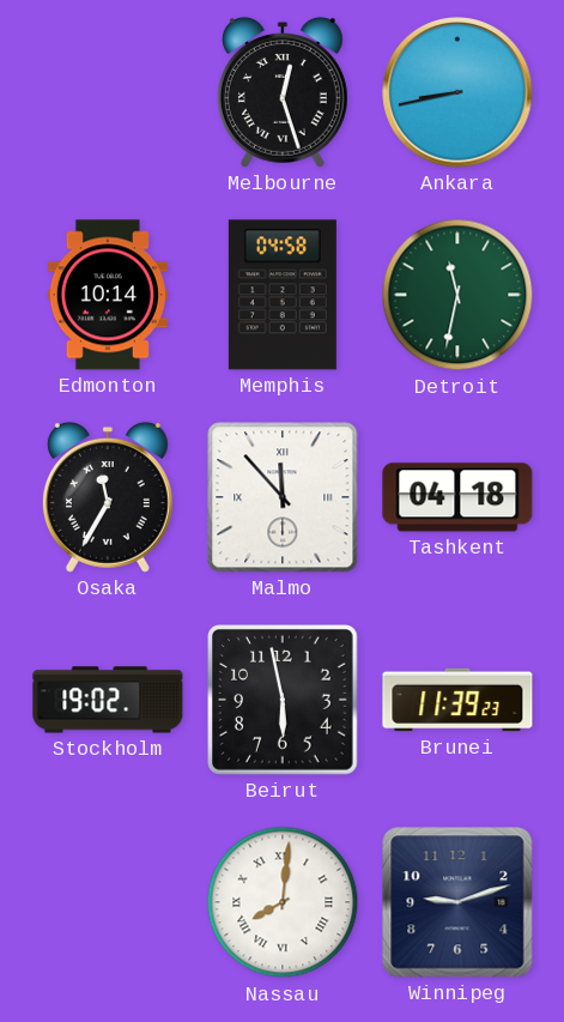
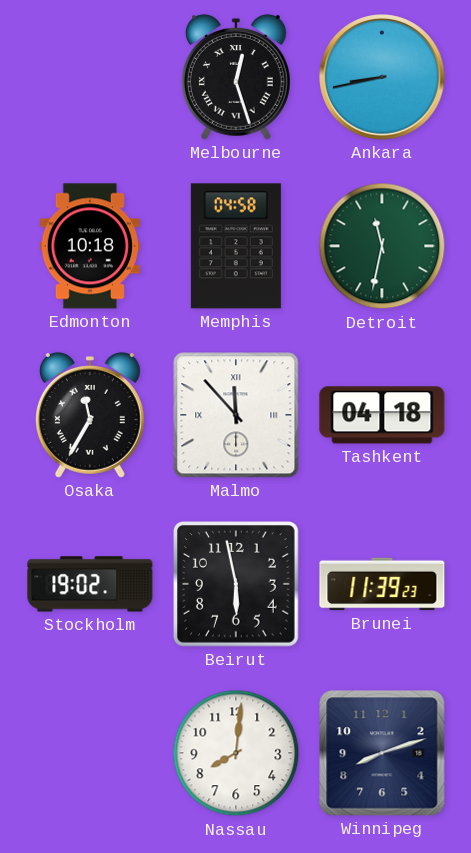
Edmonton: 10:14 -> 10:18 (90, 246)
Nassau numerals: Roman -> Arabic (236, 753)
Winnipeg: 9:12 -> 8:12 (382, 753)
